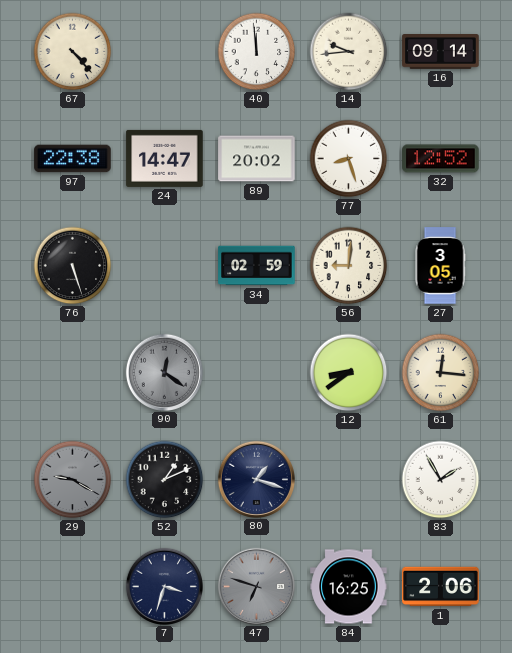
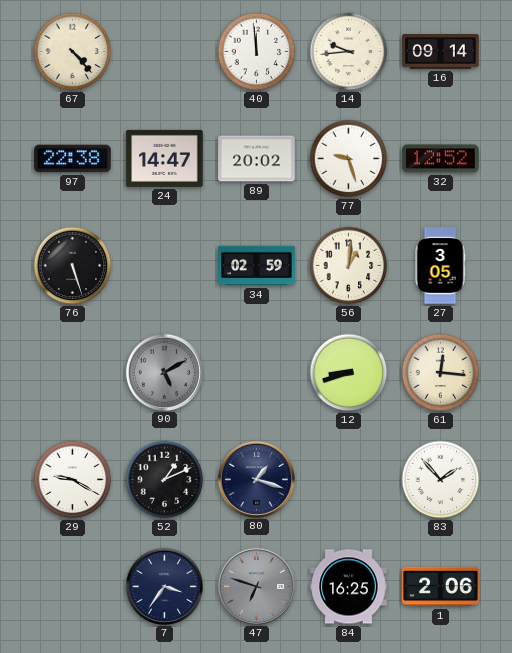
77: 8:27 -> 9:27 (349, 159)
56: 9:01 -> 1:01 (349, 266)
90: 12:21 -> 5:10 (164, 372)
12: 8:39 -> 8:42 (349, 373)
29 dial: grey -> white (73, 480)
83: 1:55 -> 1:53 (441, 480)
7: 3:33 -> 3:36 (164, 586)
